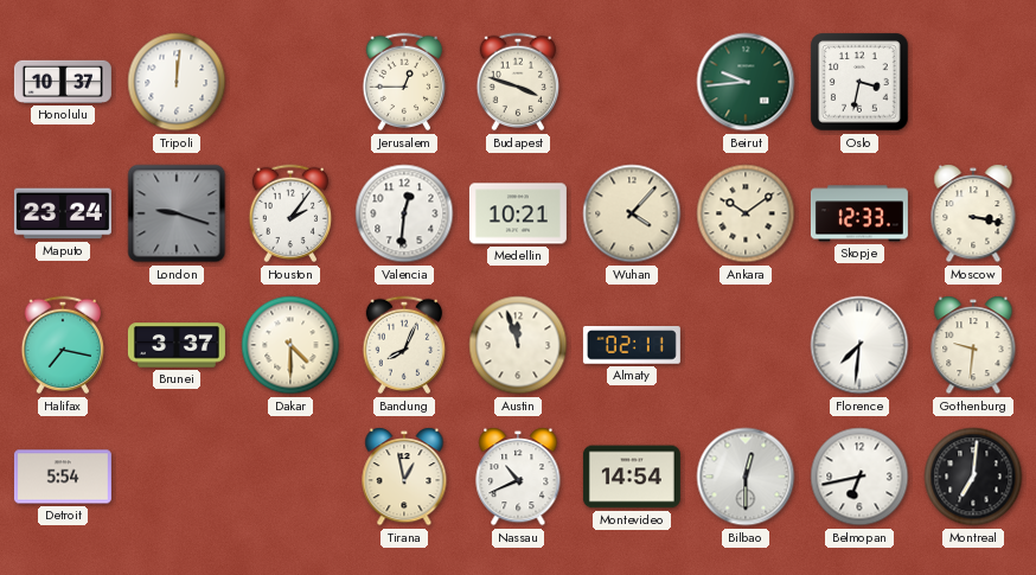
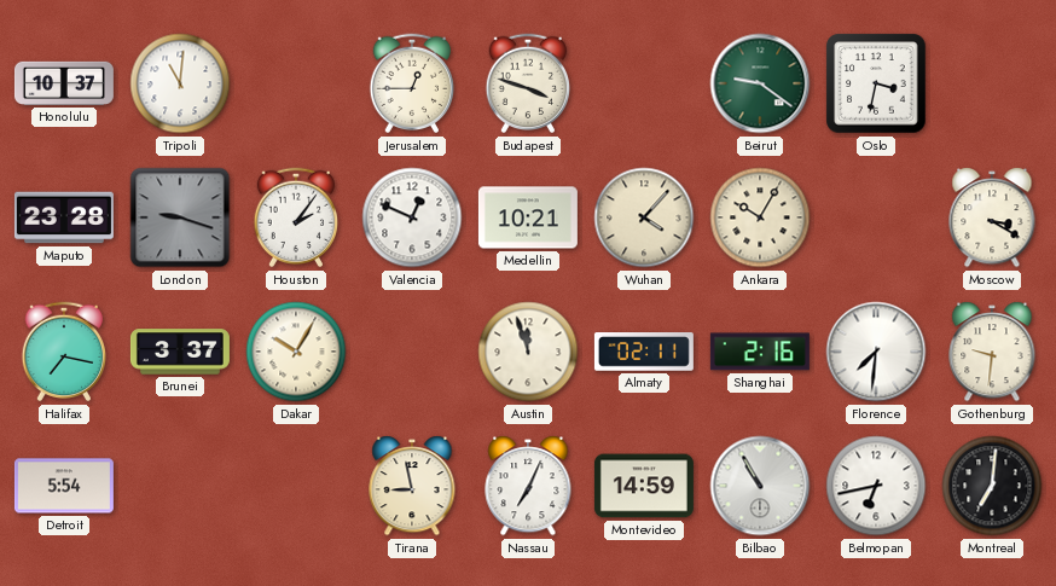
Tripoli: 12:01 -> 11:01 (180, 83)
Beirut: 9:44 -> 9:21 (760, 83)
Maputo: 23:24 -> 23:28 (64, 217)
Valencia: 12:31 -> 12:49 (412, 217)
Ankara: 10:09 -> 10:05 (760, 217)
Skopje: 12:33 -> none (859, 213)
Moscow: 3:17 -> 3:20 (992, 217)
Dakar: 4:30 -> 10:05 (296, 352)
Bandung: 8:04 -> none (404, 345)
Shanghai: none -> 2:16 (760, 352)
Tirana: 12:58 -> 8:58 (412, 486)
Nassau: 10:41 -> 7:04 (528, 486)
Montevideo: 14:54 -> 14:59 (644, 486)
Bilbao: 12:30 -> 10:55 (760, 486)
